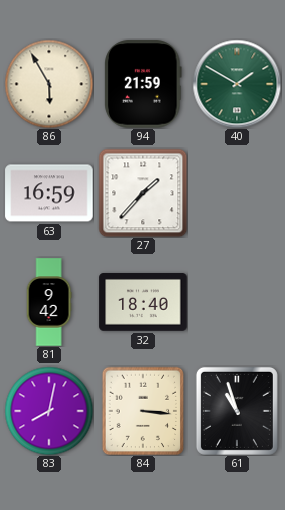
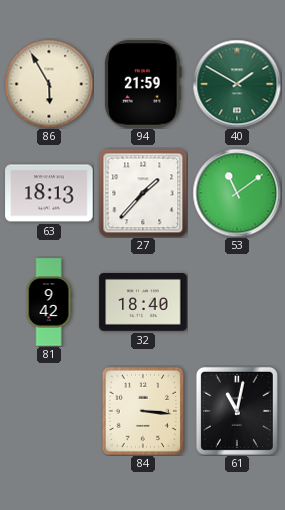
63: 16:59 -> 18:13 (49, 193)
53: none -> 11:09 (237, 193)
83: 8:02 -> none (49, 411)
61: 10:57 -> 11:02 (237, 411)
